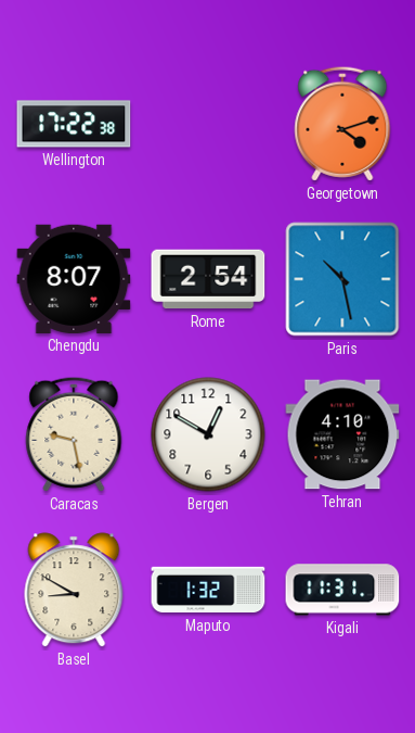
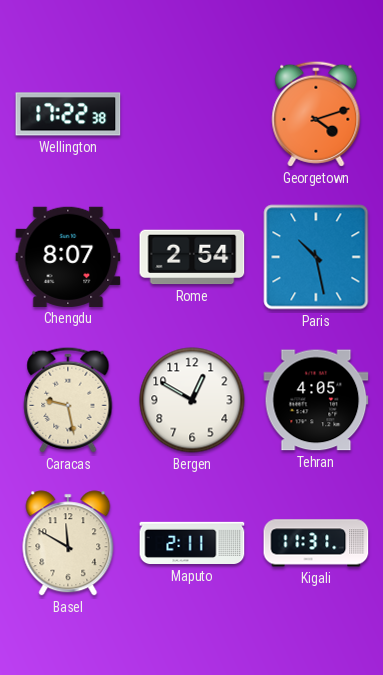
Tehran: 4:10 -> 4:05 (316, 400)
Basel: 8:50 -> 11:50 (68, 543)
Maputo: 1:32 -> 2:11 (192, 543)
